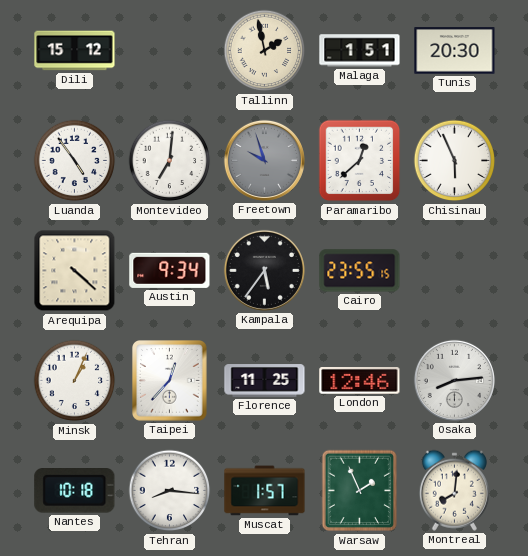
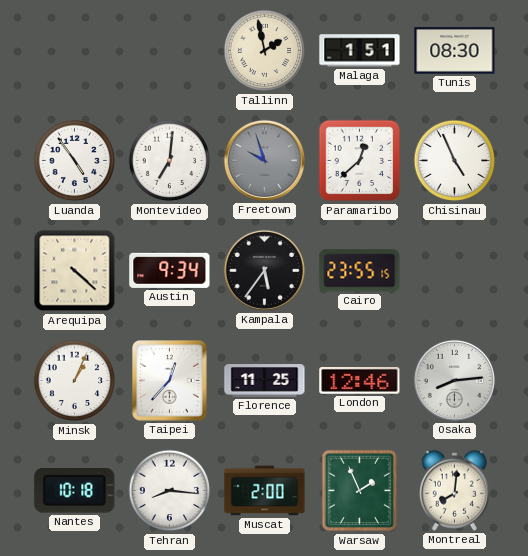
Dili: 15:12 -> none (75, 51)
Tunis: 20:30 -> 08:30 (455, 51)
Chisinau: 5:56 -> 4:56 (455, 161)
Muscat: 1:57 -> 2:00 (265, 491)
